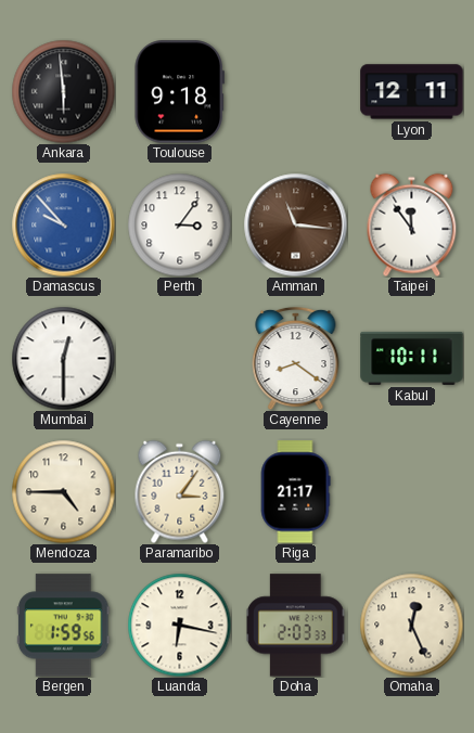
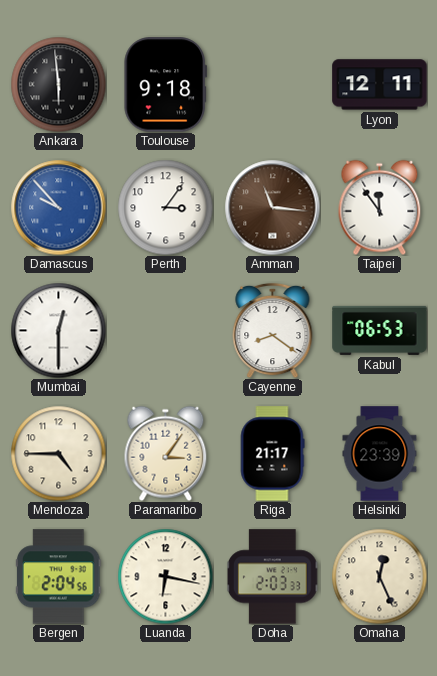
Kabul: 10:11 -> 06:53 (380, 330)
Helsinki: none -> 23:39 (380, 454)
Bergen: 1:59 -> 2:04 (59, 577)
